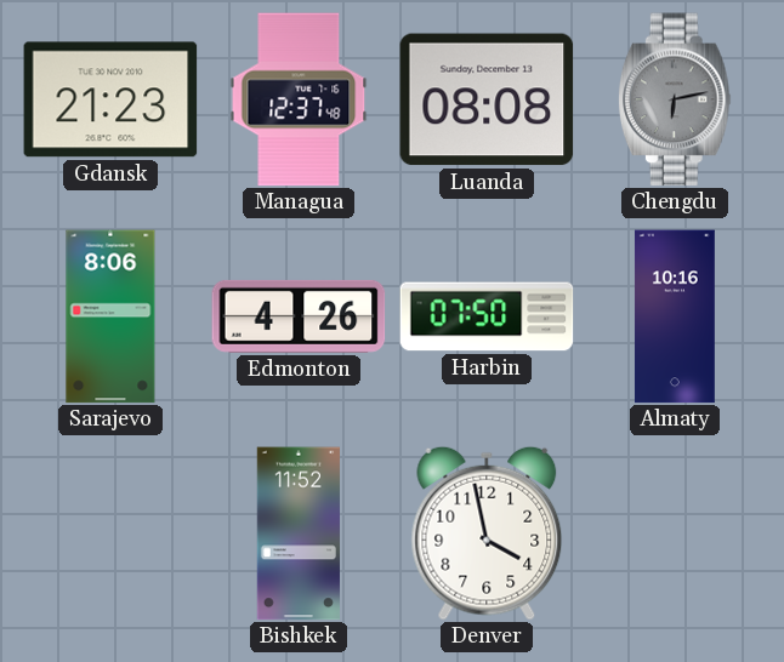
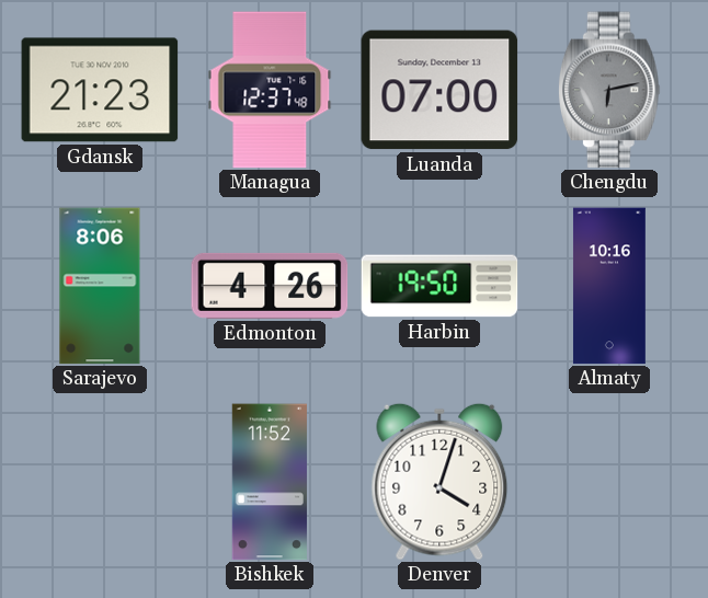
Luanda: 08:08 -> 07:00 (439, 90)
Harbin: 07:50 -> 19:50 (439, 286)
Denver: 3:58 -> 4:03 (439, 482)
